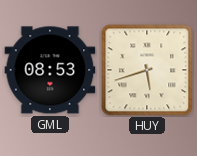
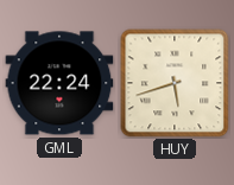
GML: 08:53 -> 22:24 (59, 83)
